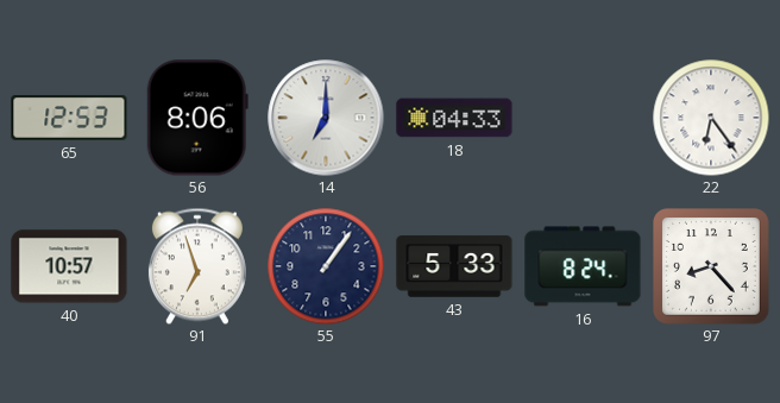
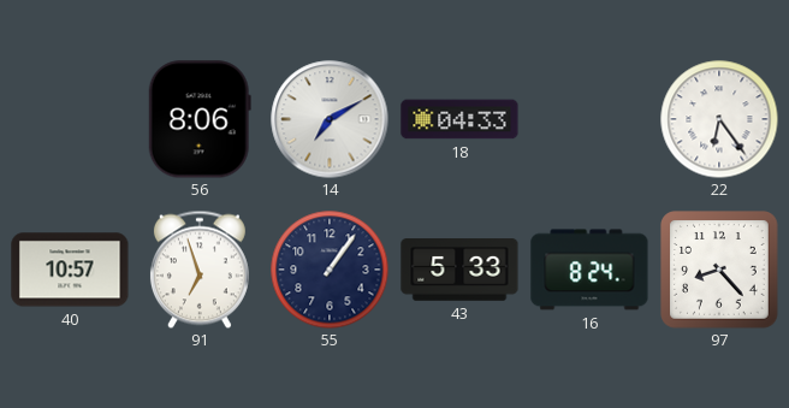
65: 12:53 -> none (69, 118)
14: 7:00 -> 7:10 (330, 119)
